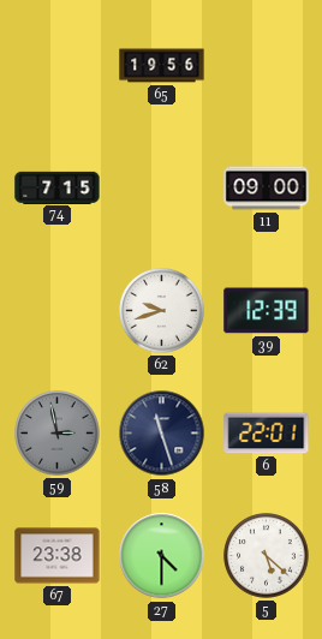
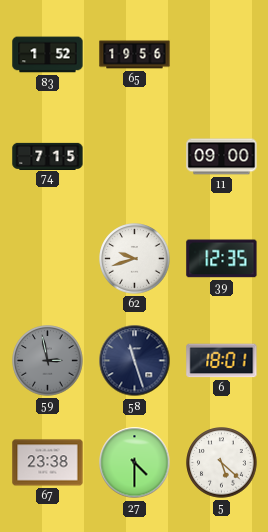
83: none -> 1:52 (48, 55)
39: 12:39 -> 12:35 (222, 259)
6: 22:01 -> 18:01 (222, 361)
